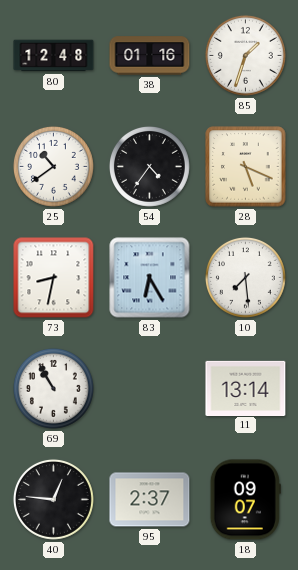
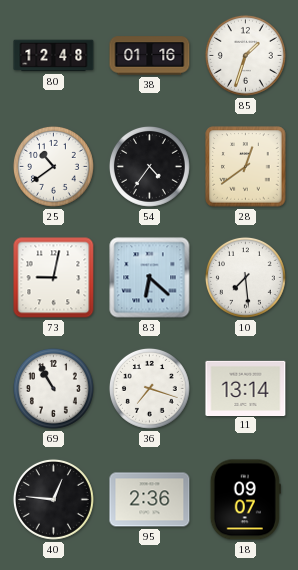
28: 5:19 -> 12:39 (246, 167)
73: 8:32 -> 9:02 (54, 278)
83: 6:25 -> 6:22 (150, 278)
36: none -> 7:18 (149, 388)
95: 2:37 -> 2:36 (150, 500)
